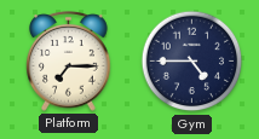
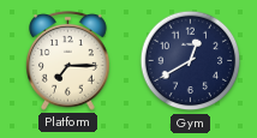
Gym: 4:45 -> 12:40 (191, 61)
